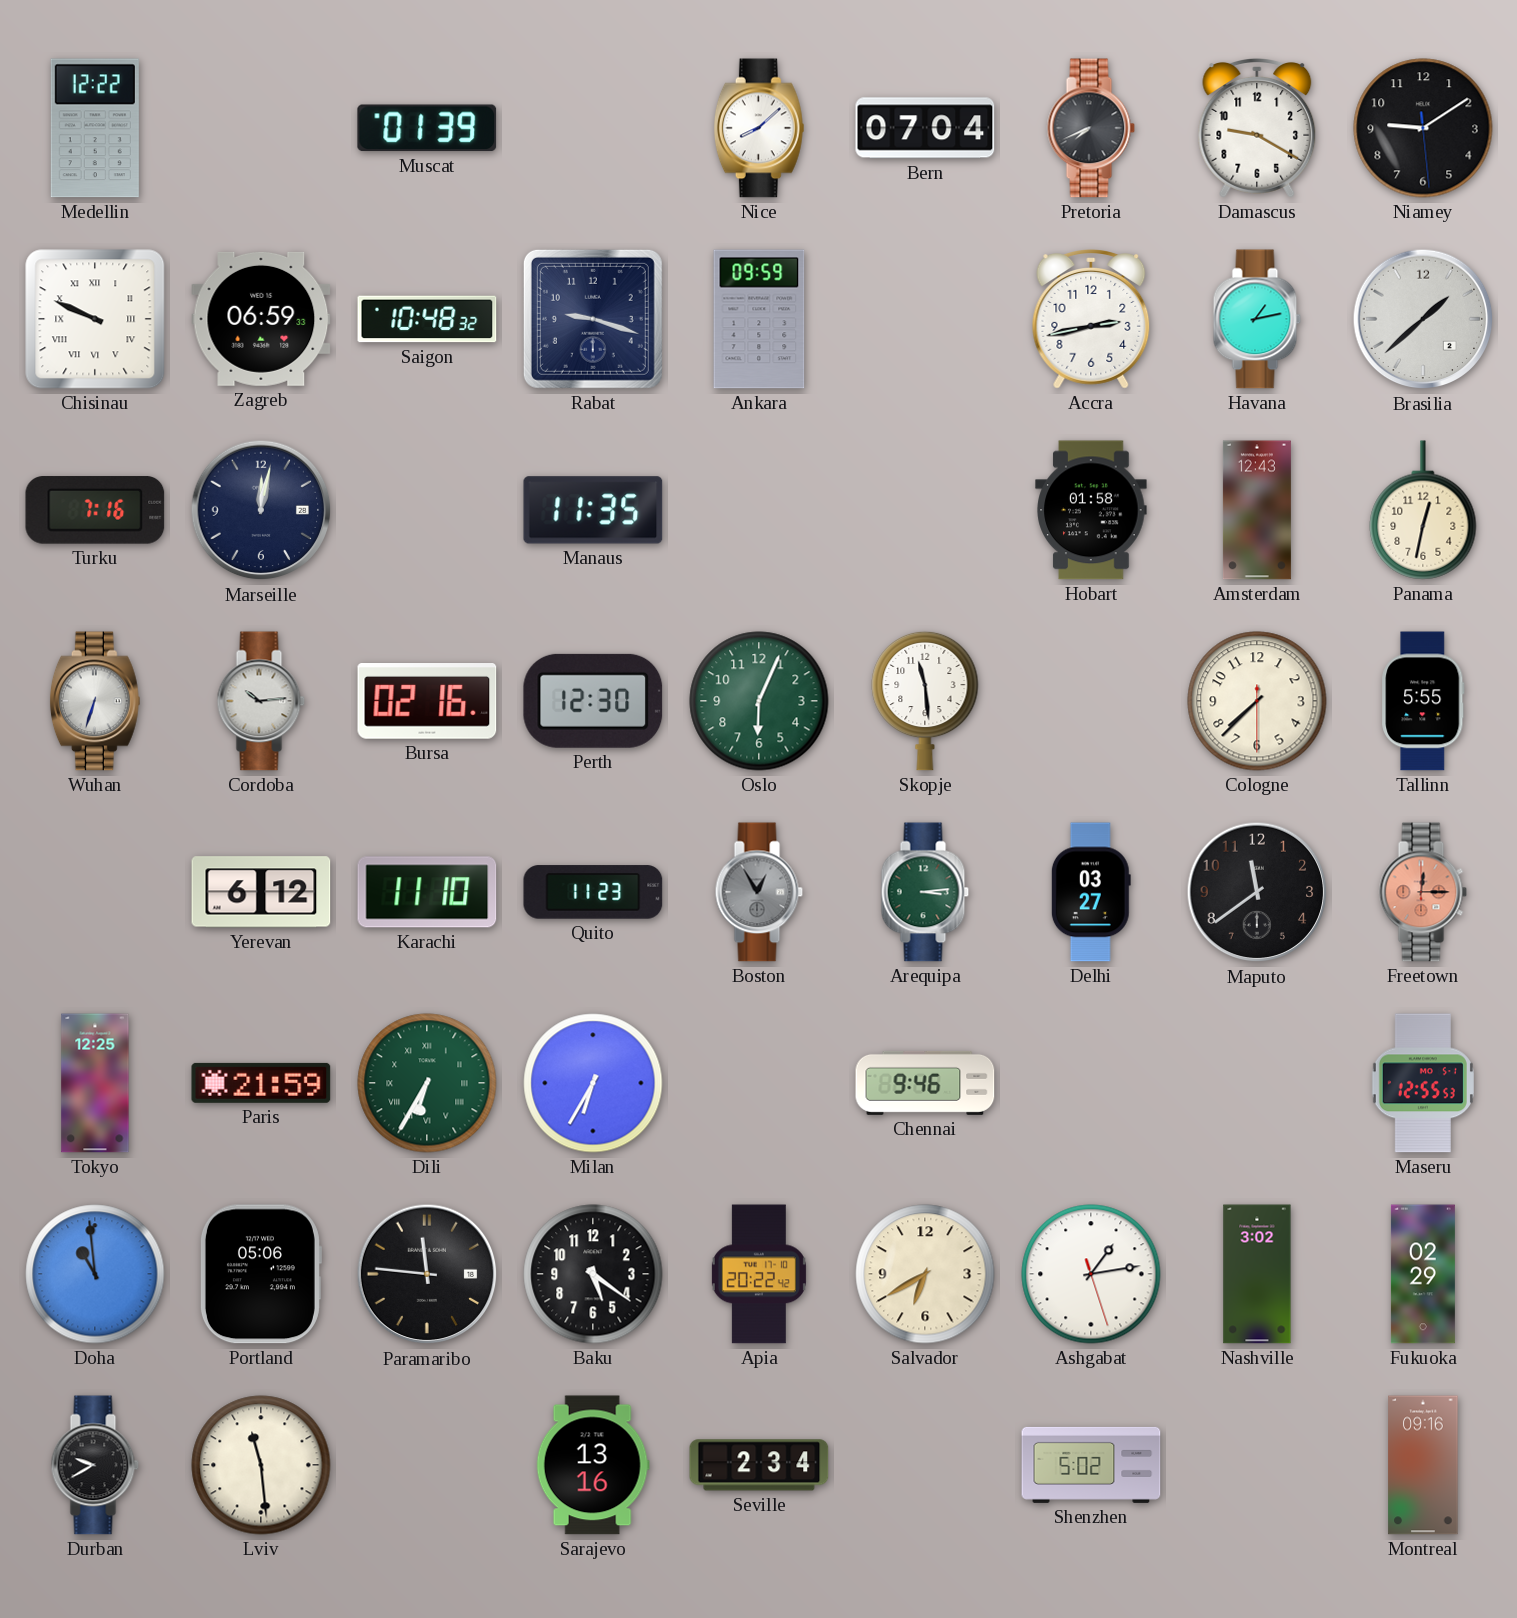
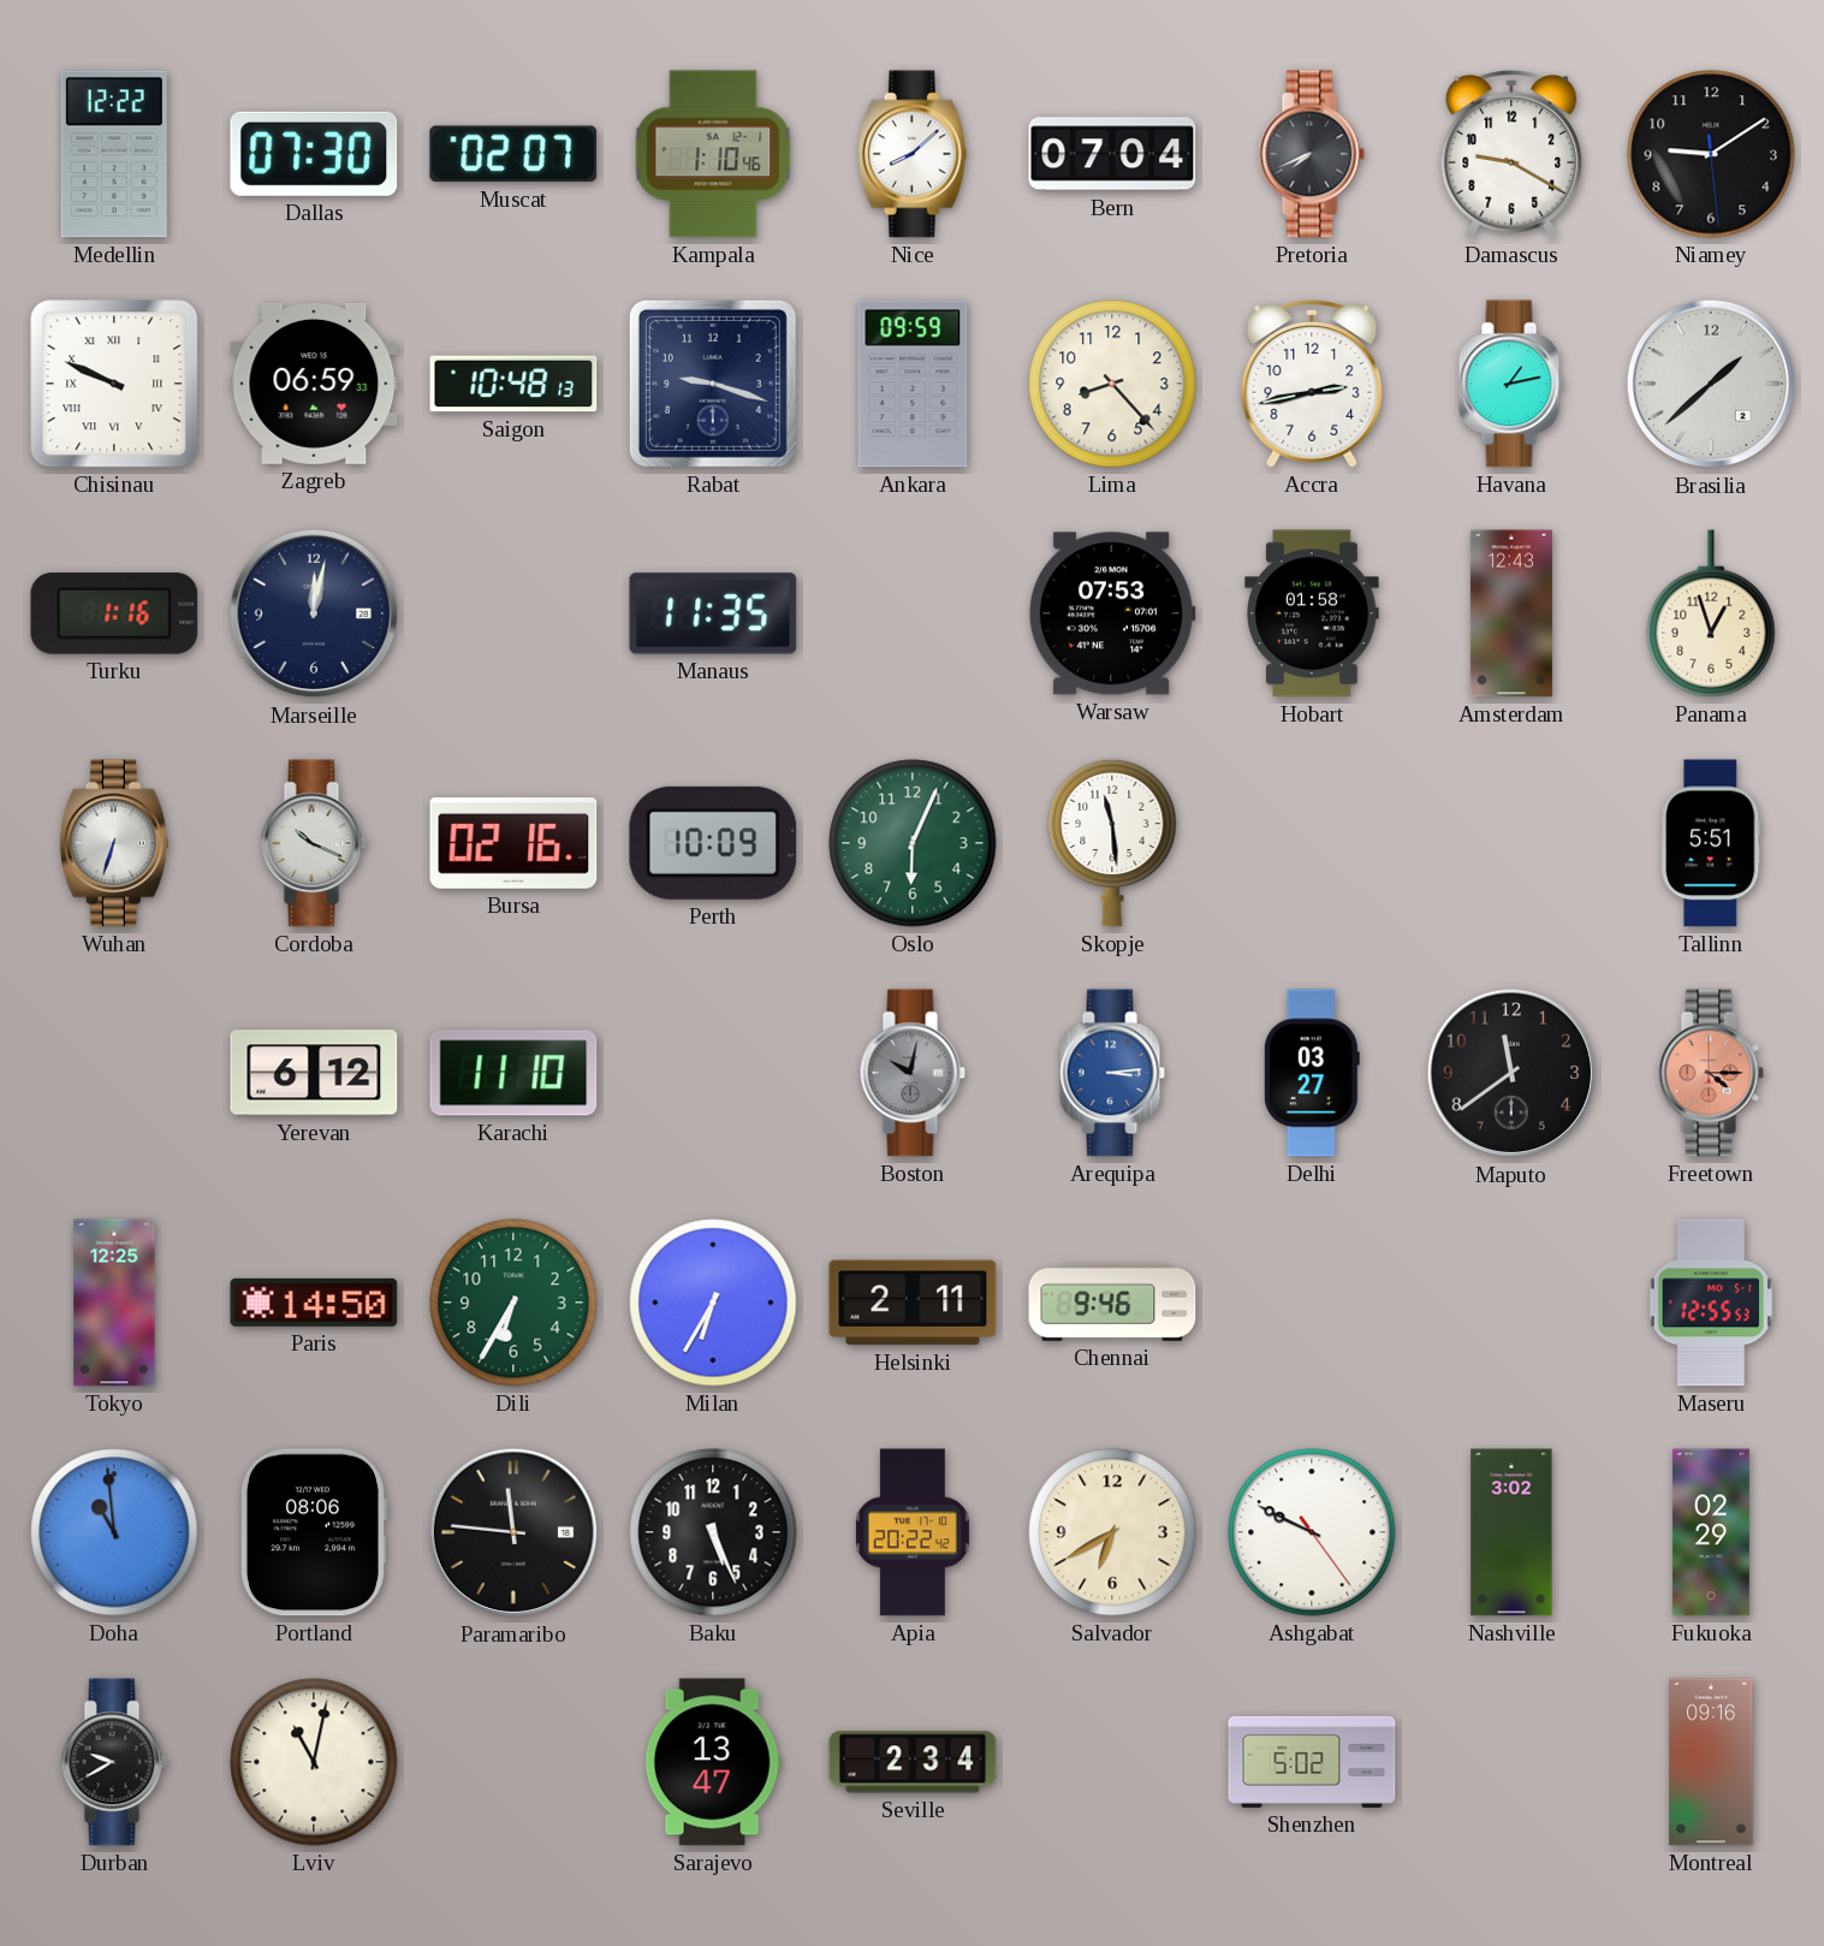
Dallas: none -> 07:30 (314, 154)
Muscat: 01:39 -> 02:07 (513, 154)
Kampala: none -> 1:10 (713, 154)
Saigon: 10:48:32 -> 10:48:13 (513, 384)
Lima: none -> 8:23 (1112, 384)
Turku: 7:16 -> 1:16 (114, 613)
Warsaw: none -> 07:53 (1112, 613)
Panama: 12:32 -> 12:57 (1711, 613)
Cordoba: 10:14 -> 10:19 (314, 843)
Perth: 12:30 -> 10:09 (713, 843)
Cologne: 7:37 -> none (1257, 701)
Tallinn: 5:55 -> 5:51 (1711, 843)
Quito: 11:23 -> none (593, 892)
Boston: 12:55 -> 10:02 (913, 1073)
Arequipa dial: green -> blue (1112, 1073)
Freetown: 12:15 -> 4:15 (1711, 1073)
Paris: 21:59 -> 14:50 (314, 1303)
Dili numerals: Roman -> Arabic (513, 1303)
Helsinki: none -> 2:11 (913, 1303)
Portland: 05:06 -> 08:06 (313, 1532)
Baku: 5:21 -> 5:26 (713, 1532)
Ashgabat: 1:13 -> 9:49 (1312, 1532)
Lviv: 11:29 -> 11:02 (314, 1762)
Sarajevo: 13:16 -> 13:47 (713, 1762)
